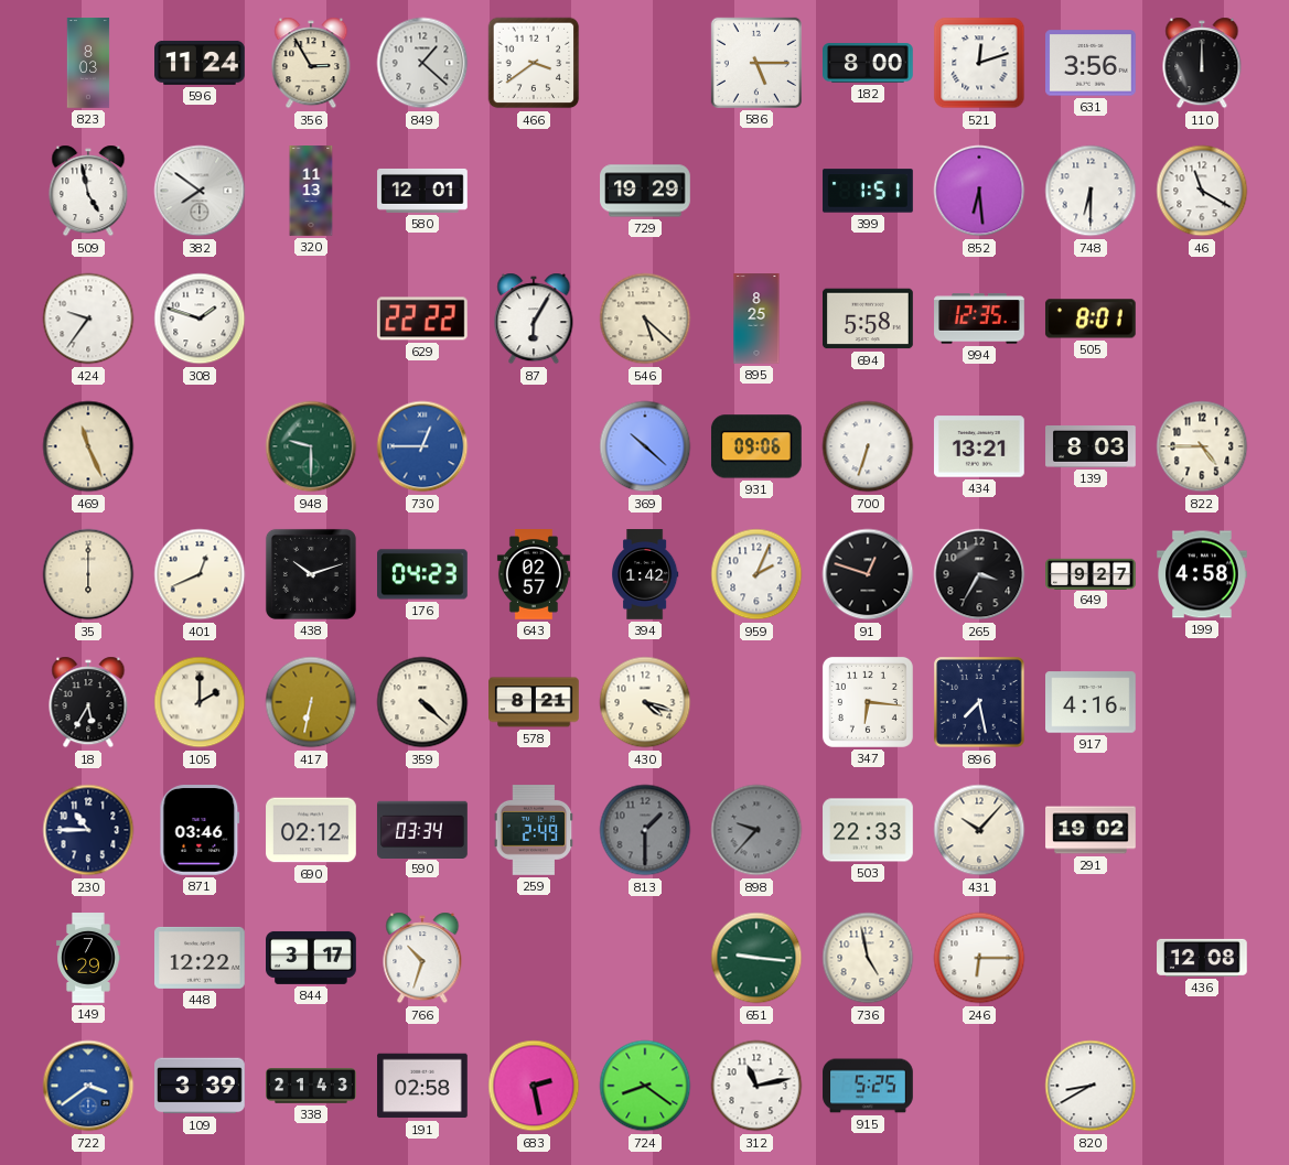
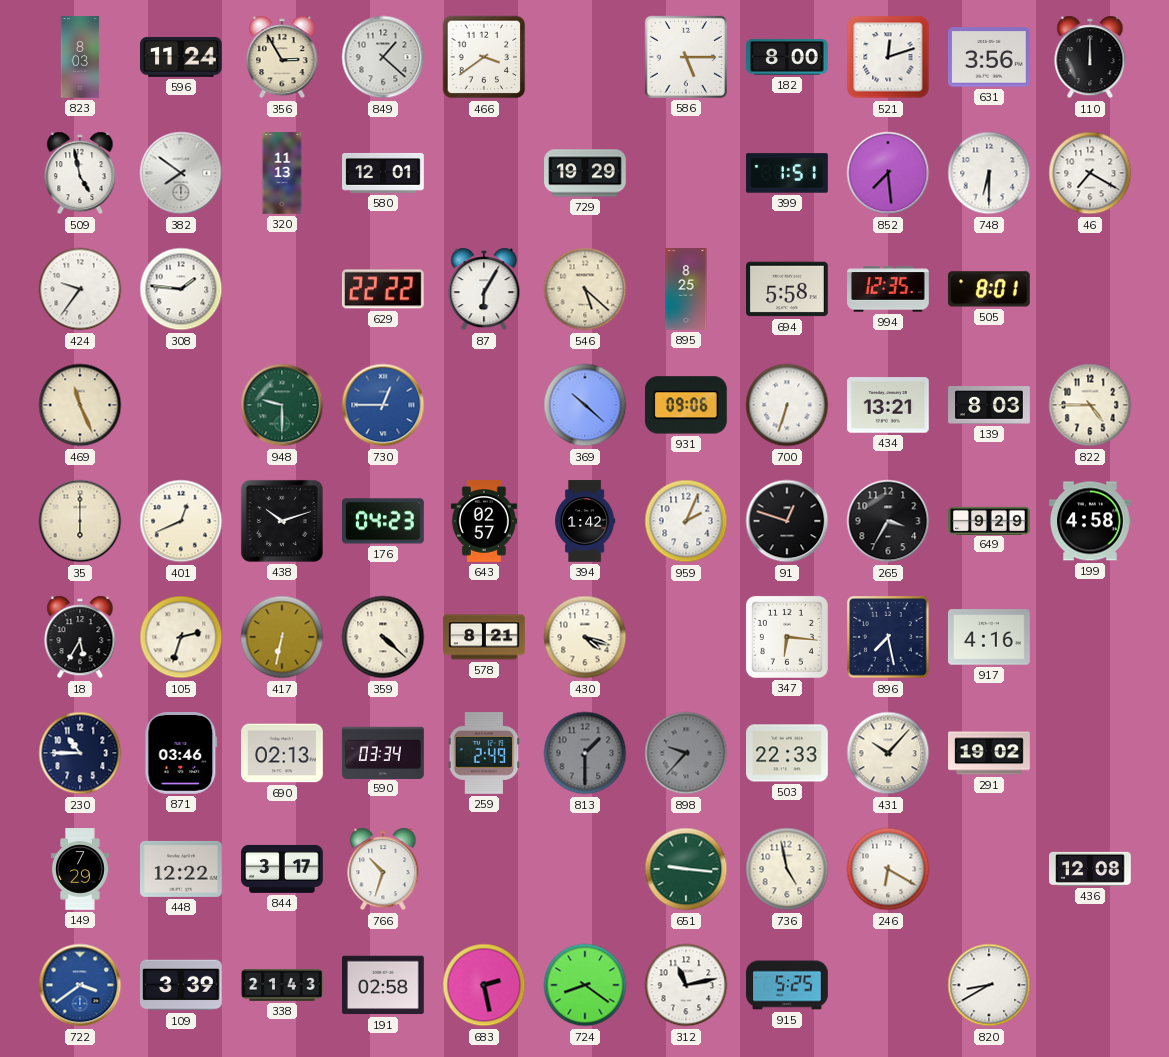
852: 6:29 -> 7:29 (888, 173)
46: 11:20 -> 7:20 (1090, 173)
308: 1:48 -> 1:46 (181, 289)
649: 9:27 -> 9:29 (989, 520)
105: 2:00 -> 2:33 (181, 637)
690: 02:12 -> 02:13 (282, 753)
246: 6:15 -> 6:20 (888, 869)
